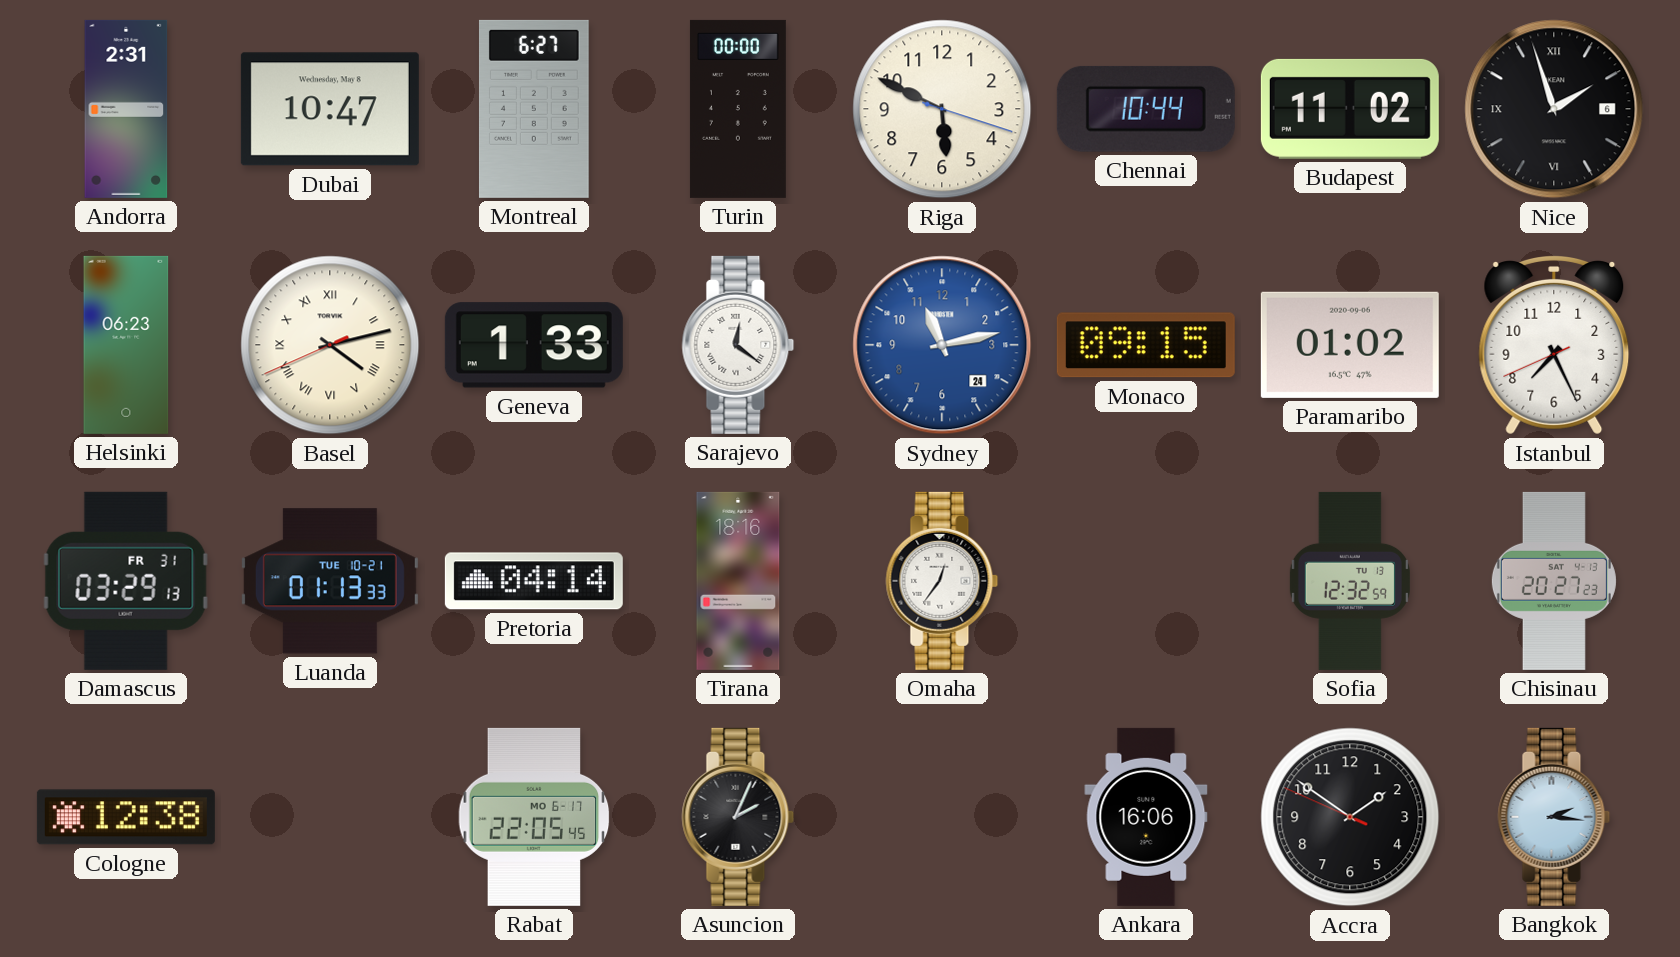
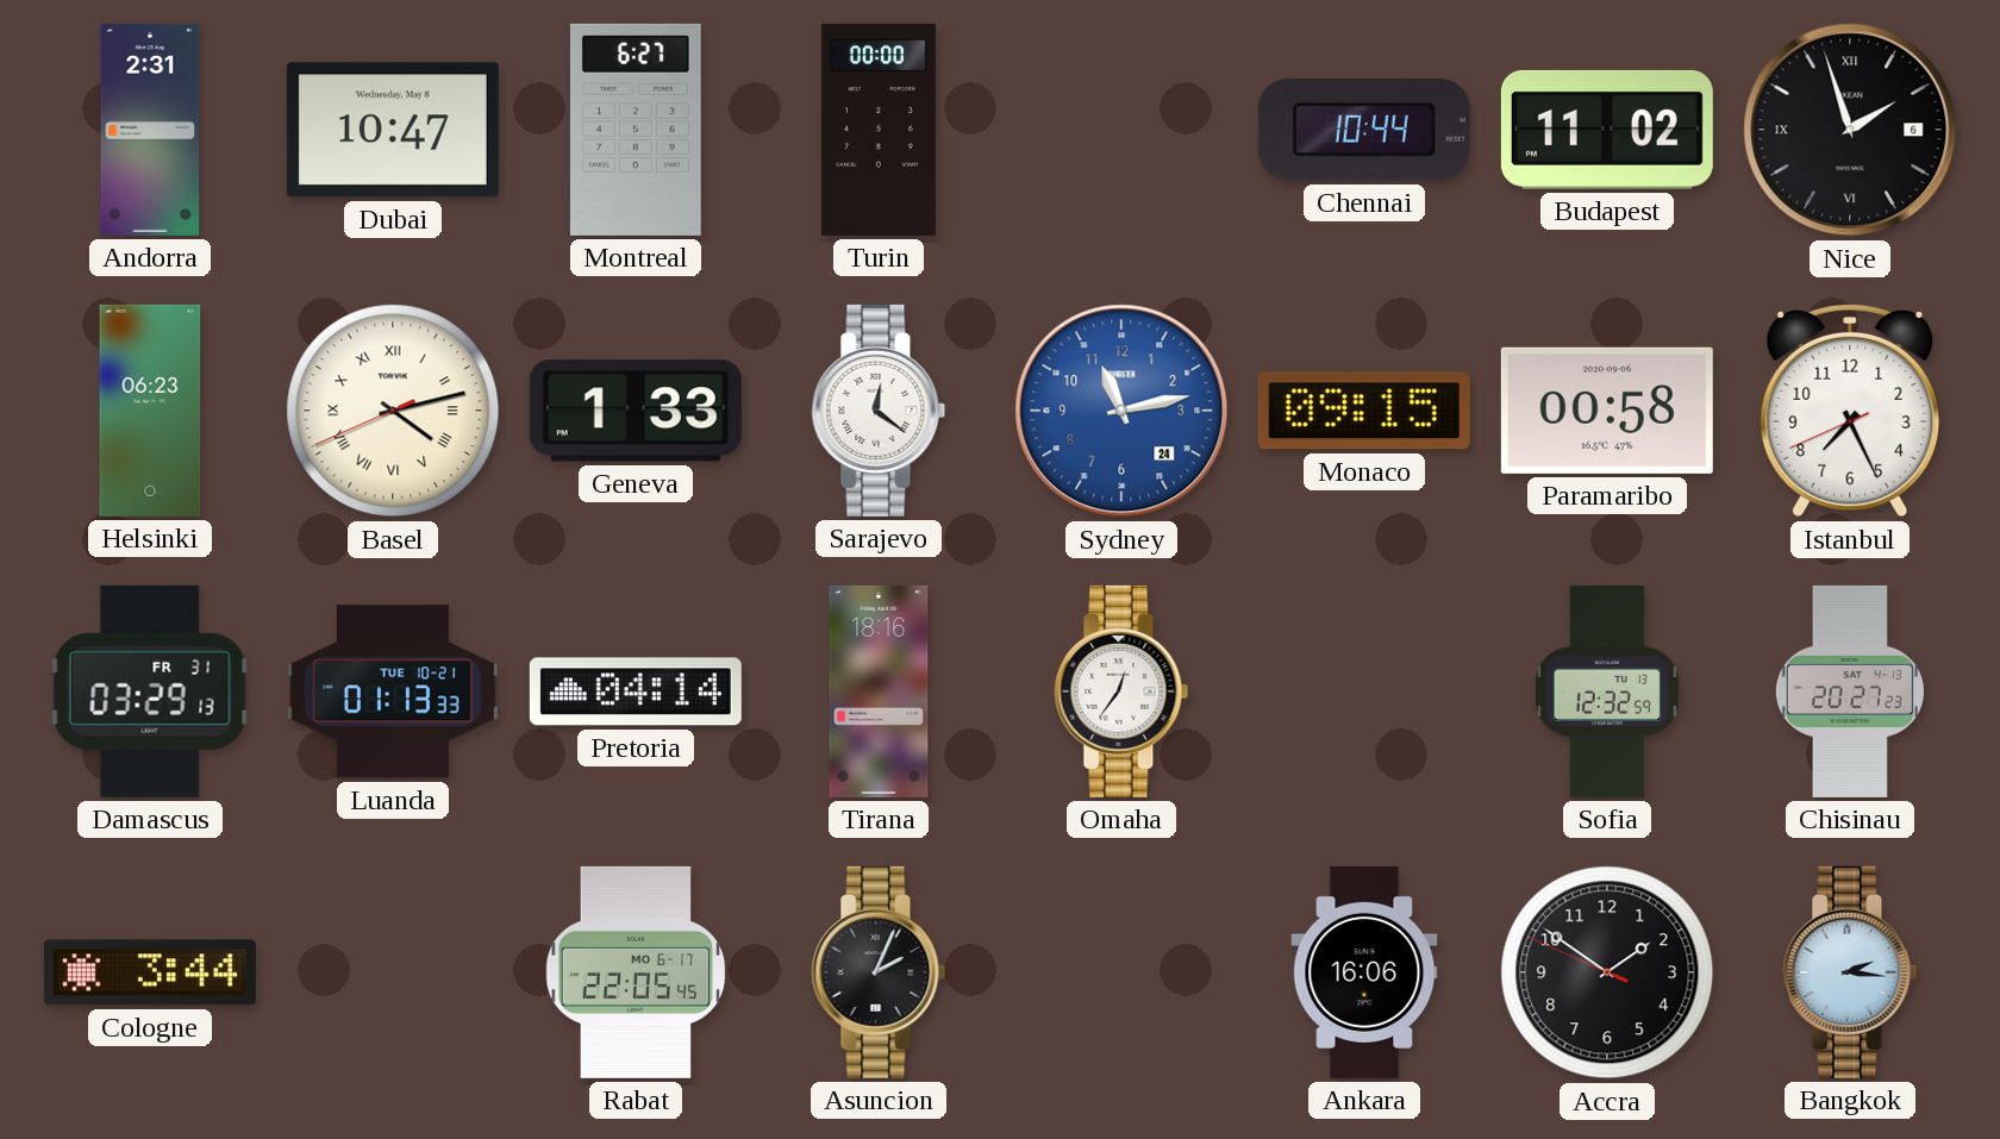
Riga: 5:49 -> none (942, 109)
Paramaribo: 01:02 -> 00:58 (1607, 411)
Cologne: 12:38 -> 3:44 (150, 972)
